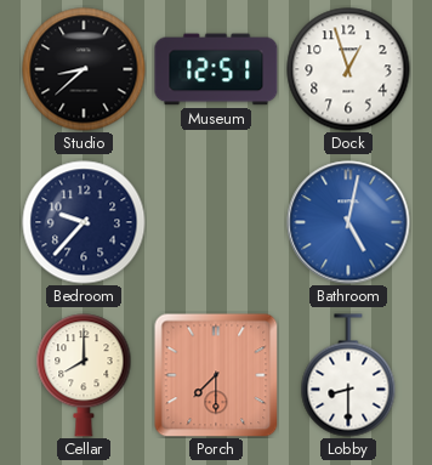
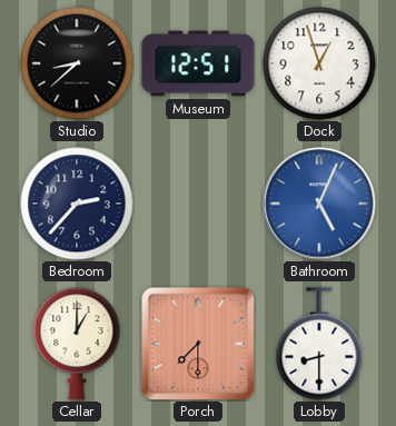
Bedroom: 9:37 -> 2:37 (77, 204)
Bathroom: 5:02 -> 5:04 (319, 204)
Cellar: 8:00 -> 1:00 (77, 344)
